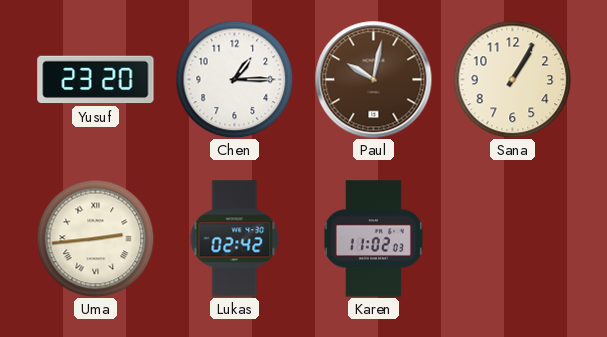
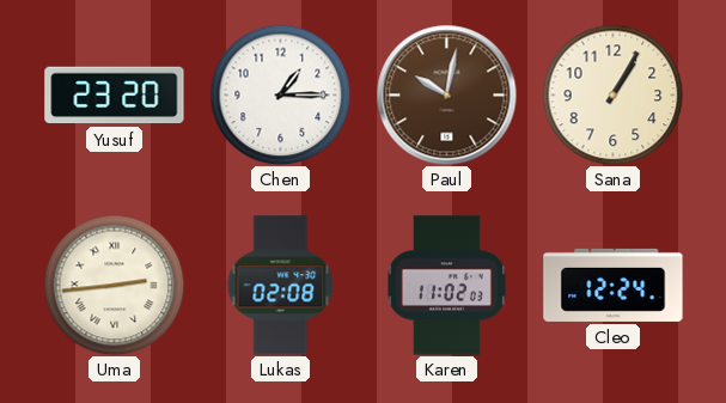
Lukas: 02:42 -> 02:08 (281, 286)
Cleo: none -> 12:24 (614, 285)
